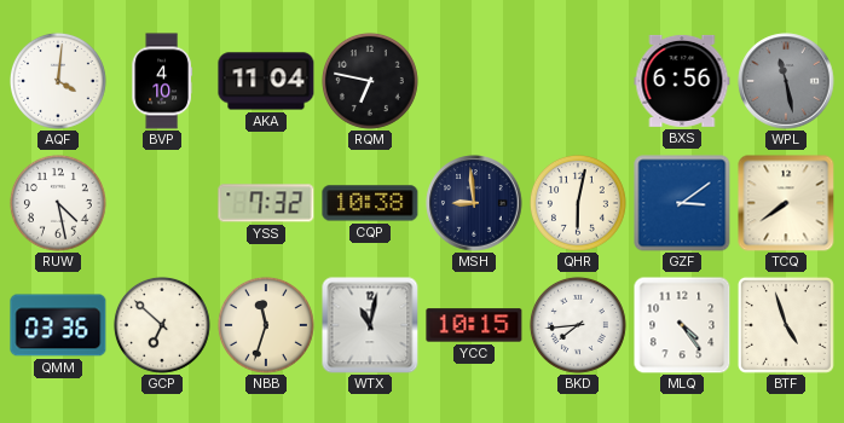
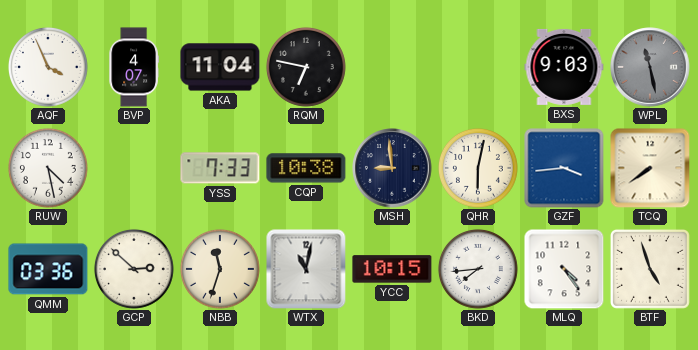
AQF: 4:01 -> 3:56 (48, 67)
BVP: 4:10 -> 4:07 (134, 67)
BXS: 6:56 -> 9:03 (564, 67)
YSS: 7:32 -> 7:33 (220, 168)
GZF: 3:09 -> 3:44 (564, 168)
GCP: 6:52 -> 2:52 (134, 269)
